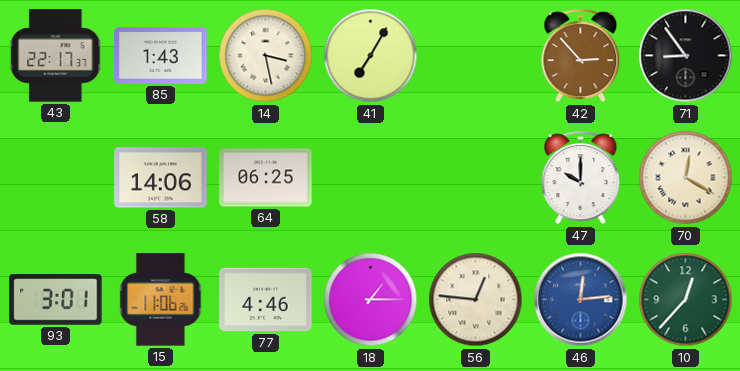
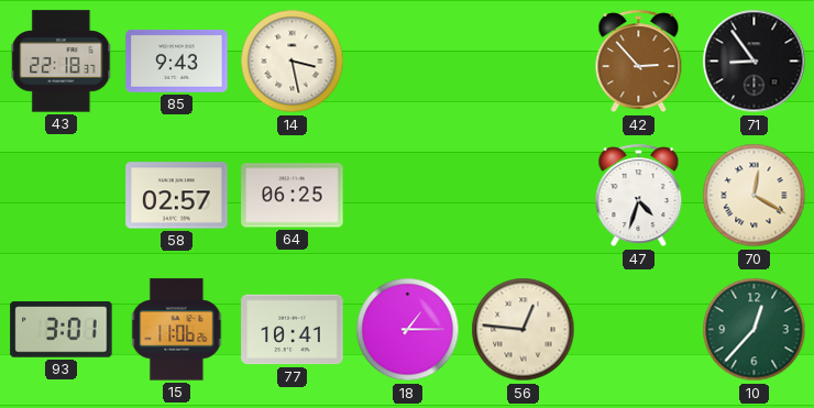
43: 22:17 -> 22:18 (62, 62)
85: 1:43 -> 9:43 (177, 62)
41: 7:05 -> none (371, 56)
58: 14:06 -> 02:57 (177, 196)
47: 10:00 -> 4:33 (639, 196)
77: 4:46 -> 10:41 (293, 330)
46: 12:14 -> none (581, 300)
